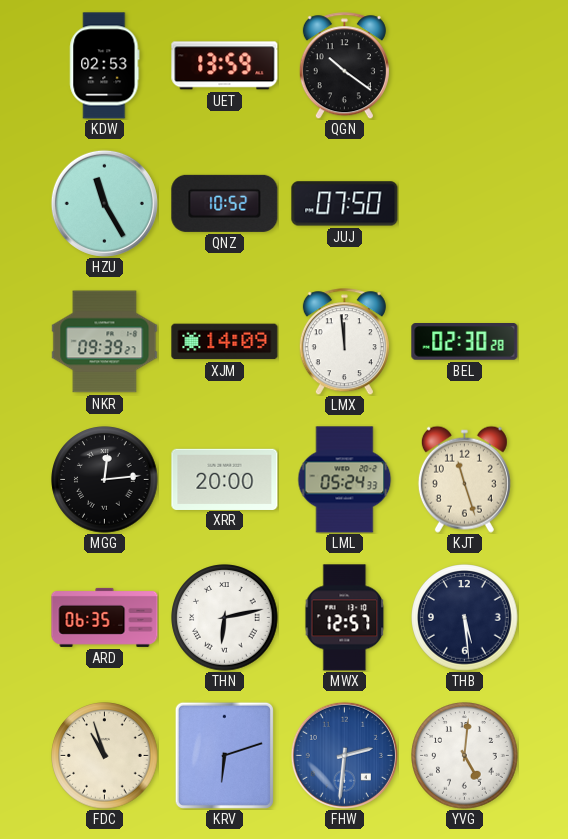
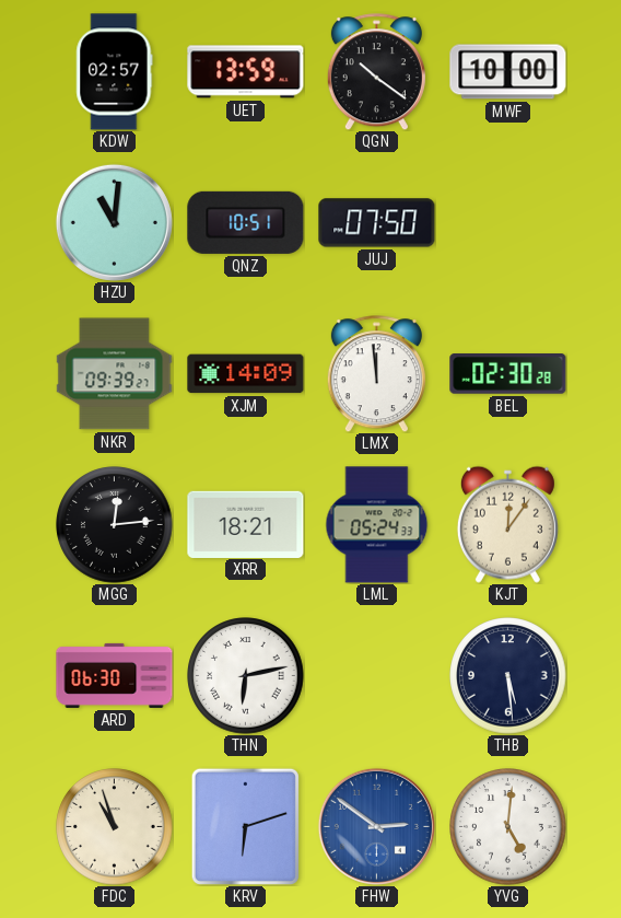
KDW: 02:53 -> 02:57 (115, 72)
MWF: none -> 10:00 (508, 72)
HZU: 11:25 -> 11:01 (114, 222)
QNZ: 10:52 -> 10:51 (246, 222)
XRR: 20:00 -> 18:21 (246, 524)
KJT: 11:27 -> 12:06 (507, 524)
ARD: 06:35 -> 06:30 (115, 675)
MWX: 12:57 -> none (345, 618)
FHW: 2:31 -> 2:51 (376, 826)
